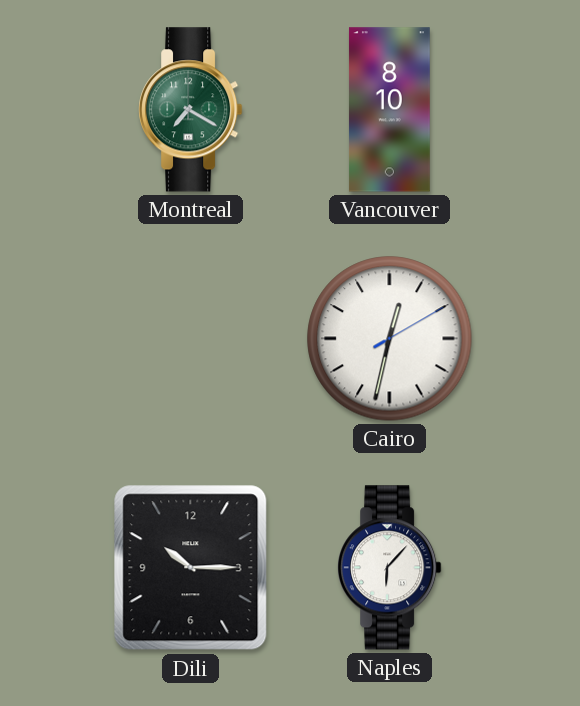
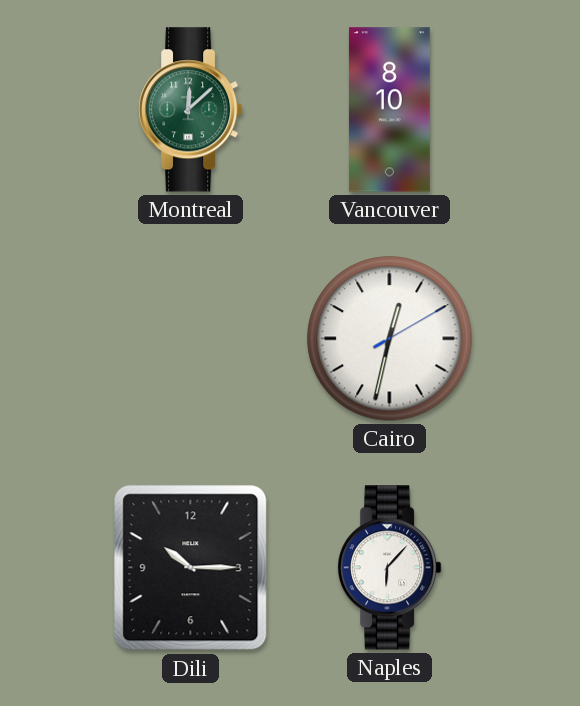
Montreal: 7:20 -> 12:08 (191, 110)
